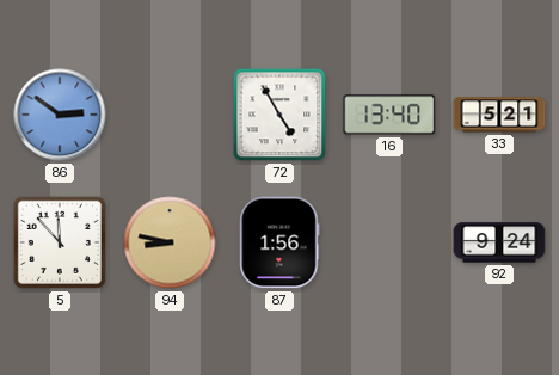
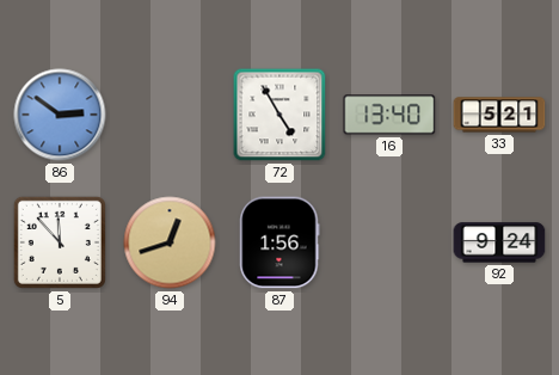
94: 8:47 -> 12:42 (170, 242)
